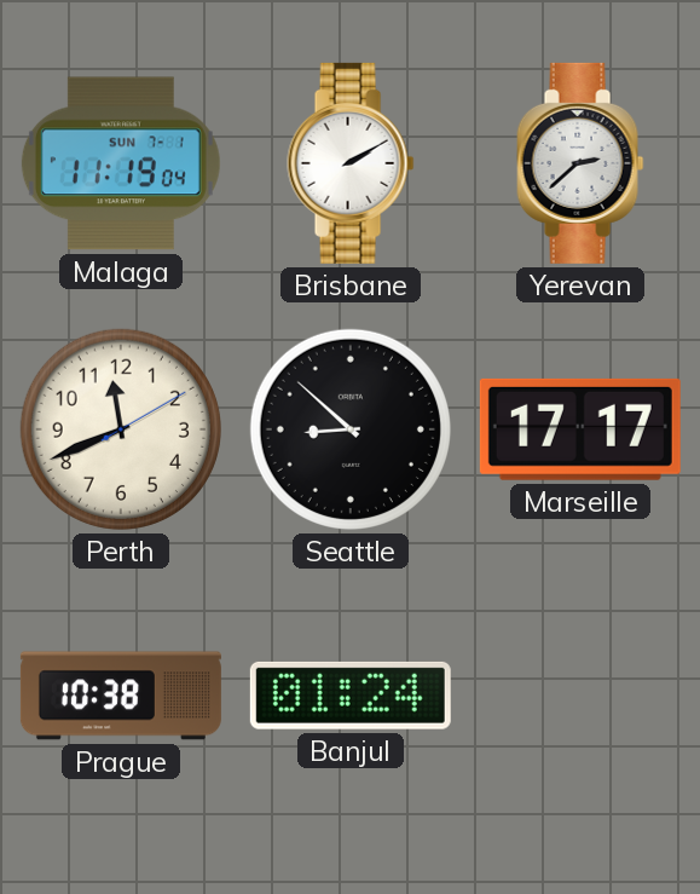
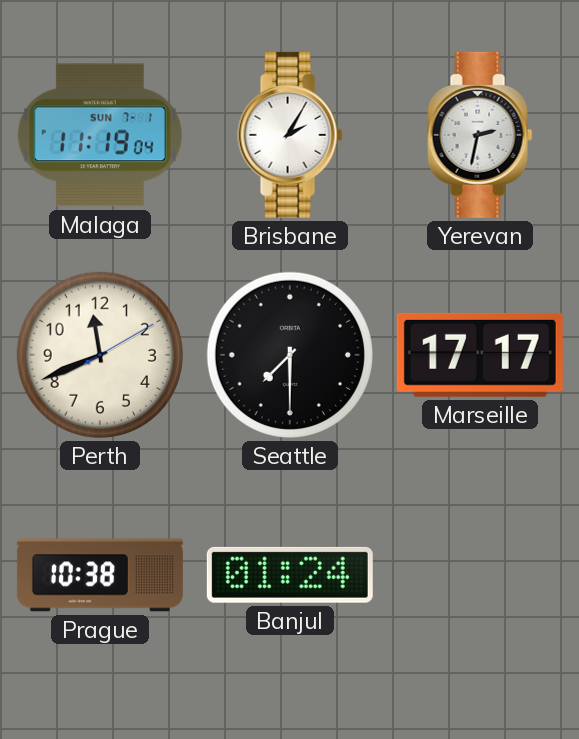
Brisbane: 2:10 -> 2:05 (290, 135)
Yerevan: 2:38 -> 2:32 (480, 135)
Seattle: 8:52 -> 7:30 (290, 355)
